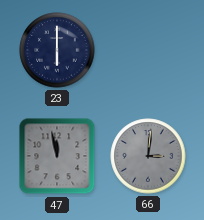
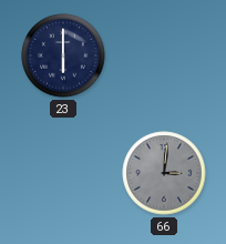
47: 11:58 -> none (57, 156)
